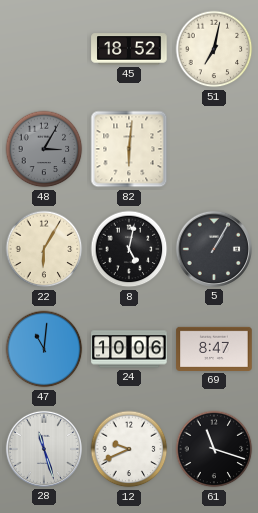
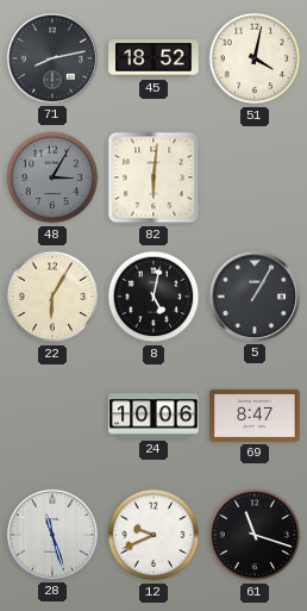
71: none -> 8:13 (52, 58)
51: 7:02 -> 4:02 (255, 58)
47: 11:01 -> none (44, 349)
